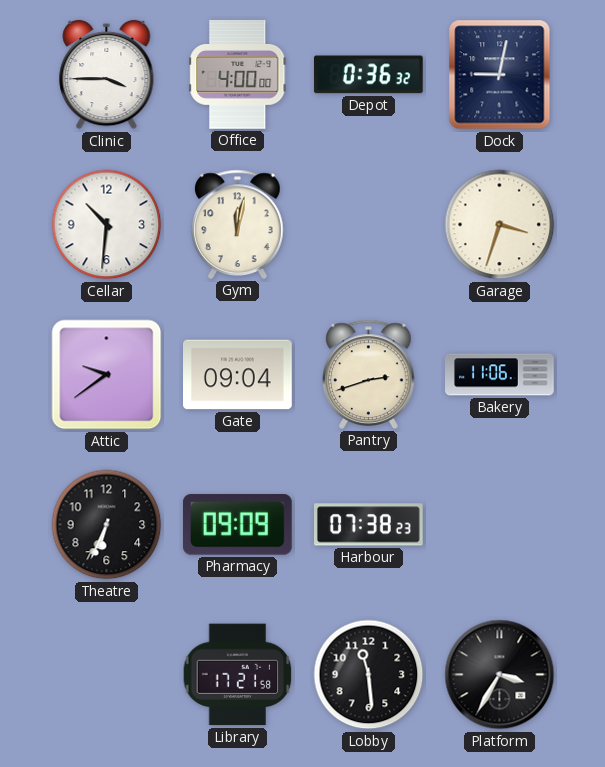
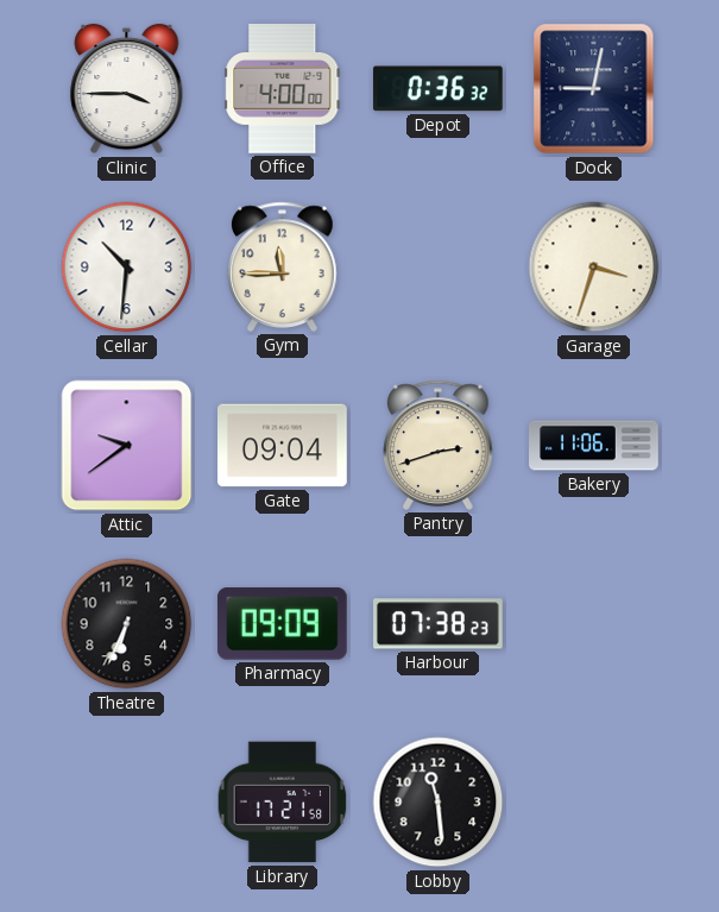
Gym: 12:02 -> 11:45 (283, 266)
Platform: 3:35 -> none (500, 675)
